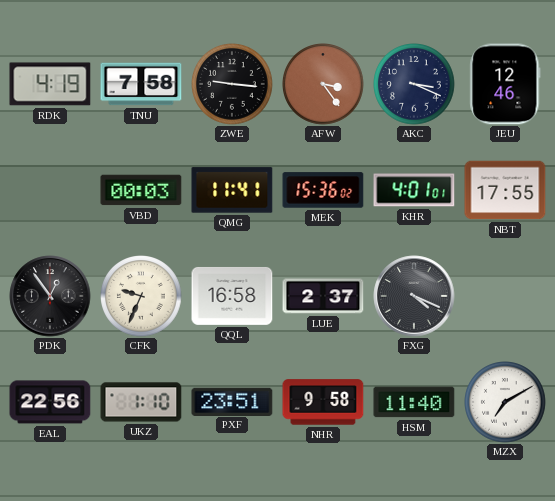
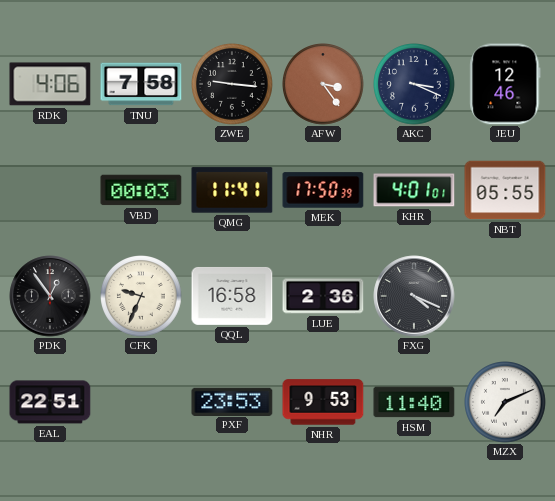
RDK: 4:19 -> 4:06 (50, 84)
MEK: 15:36 -> 17:50 (323, 190)
NBT: 17:55 -> 05:55 (505, 190)
LUE: 2:37 -> 2:36 (323, 296)
EAL: 22:56 -> 22:51 (50, 402)
UKZ: 1:10 -> none (141, 402)
PXF: 23:51 -> 23:53 (232, 401)
NHR: 9:58 -> 9:53 (323, 402)
MZX: 7:10 -> 7:11 (506, 403)
